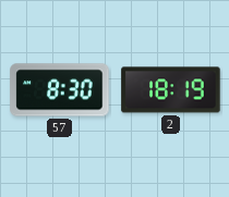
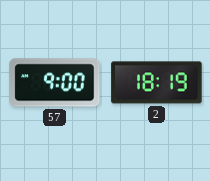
57: 8:30 -> 9:00 (55, 83)
